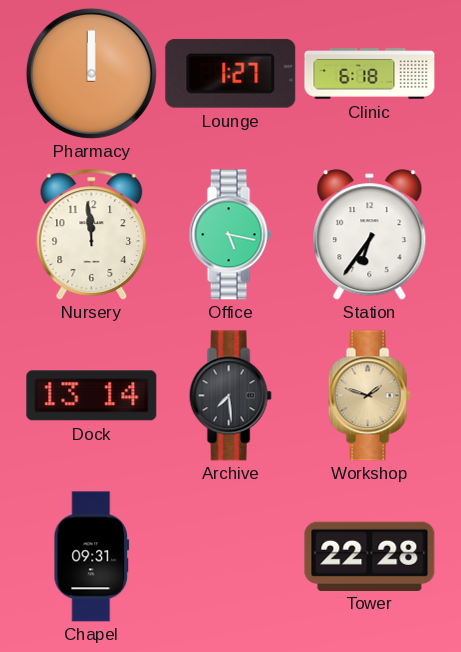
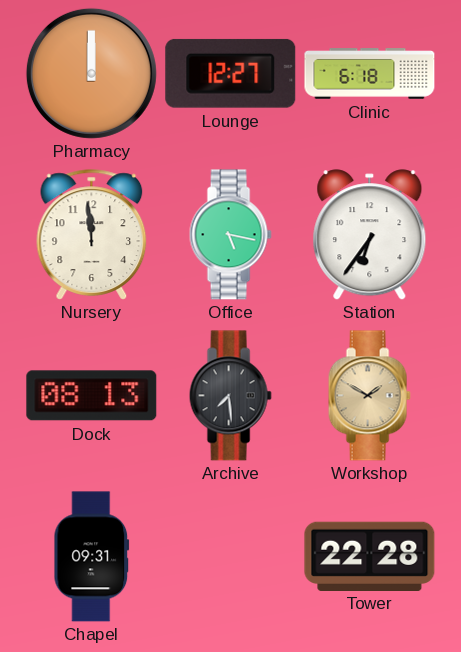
Lounge: 1:27 -> 12:27 (231, 73)
Dock: 13:14 -> 08:13 (92, 396)
Workshop: 1:48 -> 1:50 (369, 396)
